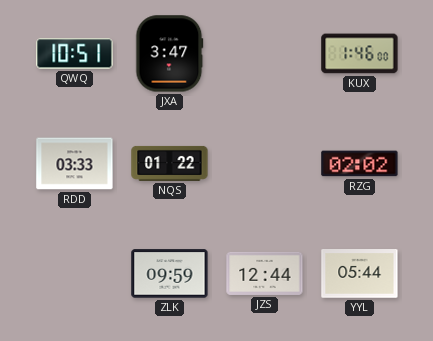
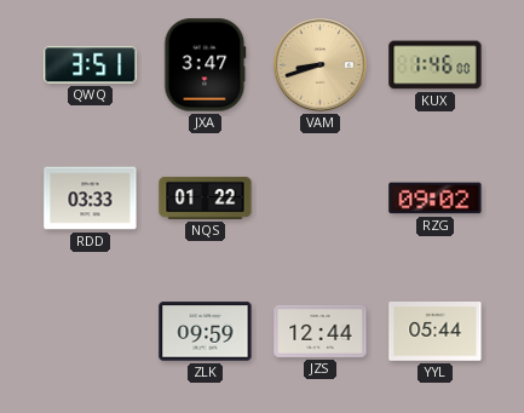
QWQ: 10:51 -> 3:51 (91, 65)
VAM: none -> 8:42 (321, 65)
RZG: 02:02 -> 09:02 (436, 199)
